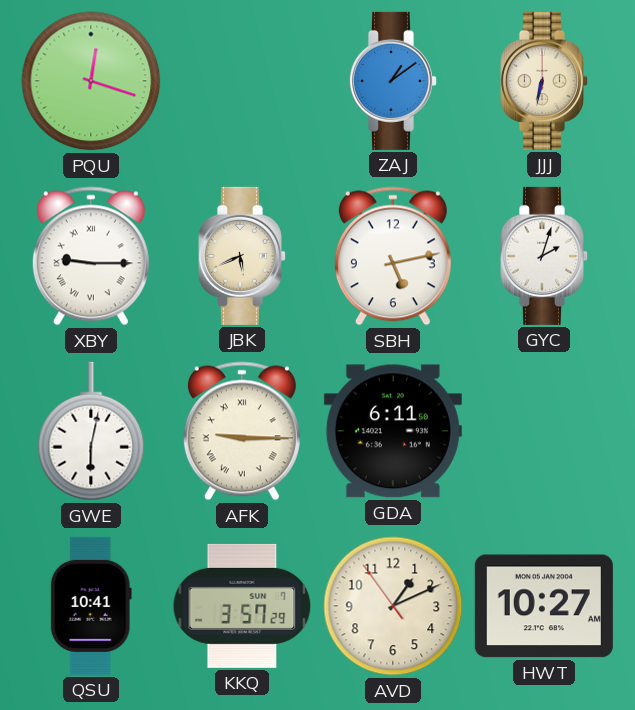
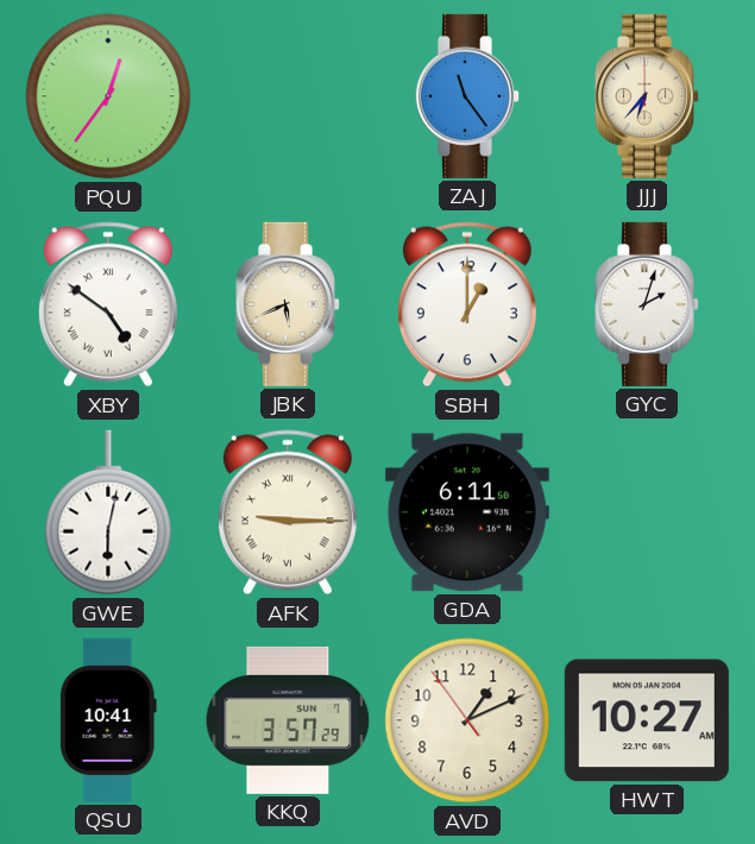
PQU: 12:18 -> 12:36 (108, 96)
ZAJ: 1:09 -> 11:24 (466, 96)
JJJ: 6:32 -> 6:37 (646, 96)
XBY: 9:15 -> 4:51 (108, 304)
SBH: 5:13 -> 1:00 (467, 304)
